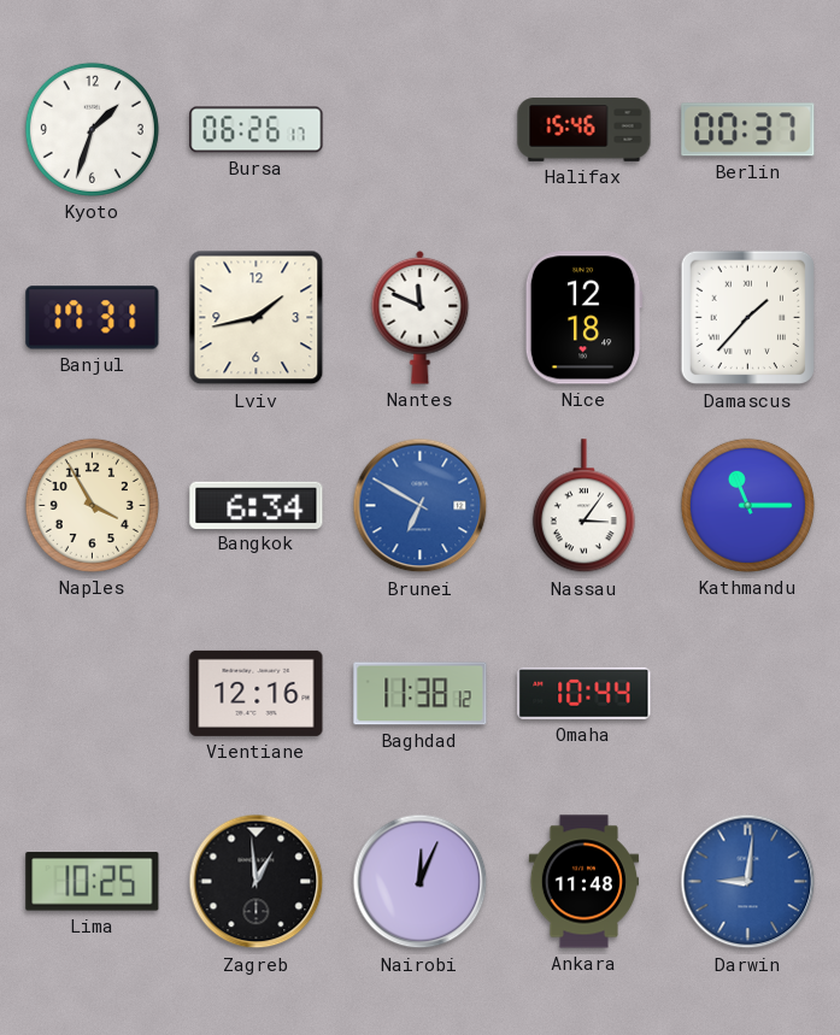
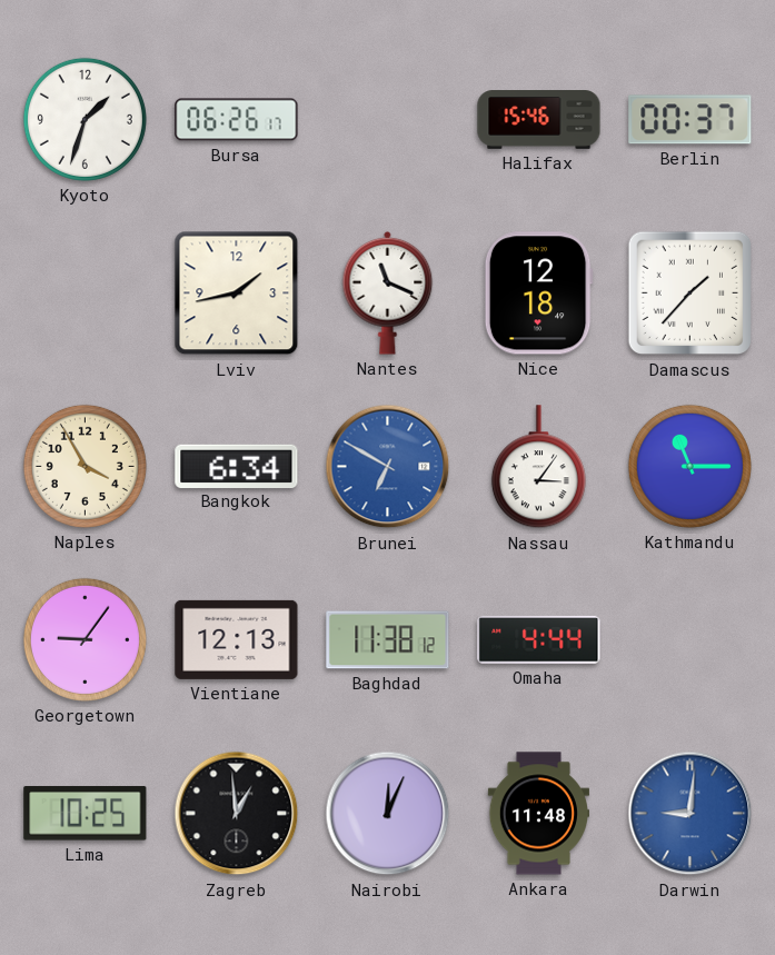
Banjul: 17:31 -> none (93, 318)
Nantes: 11:49 -> 11:19 (388, 294)
Georgetown: none -> 9:06 (85, 639)
Vientiane: 12:16 -> 12:13 (237, 639)
Omaha: 10:44 -> 4:44 (539, 639)
